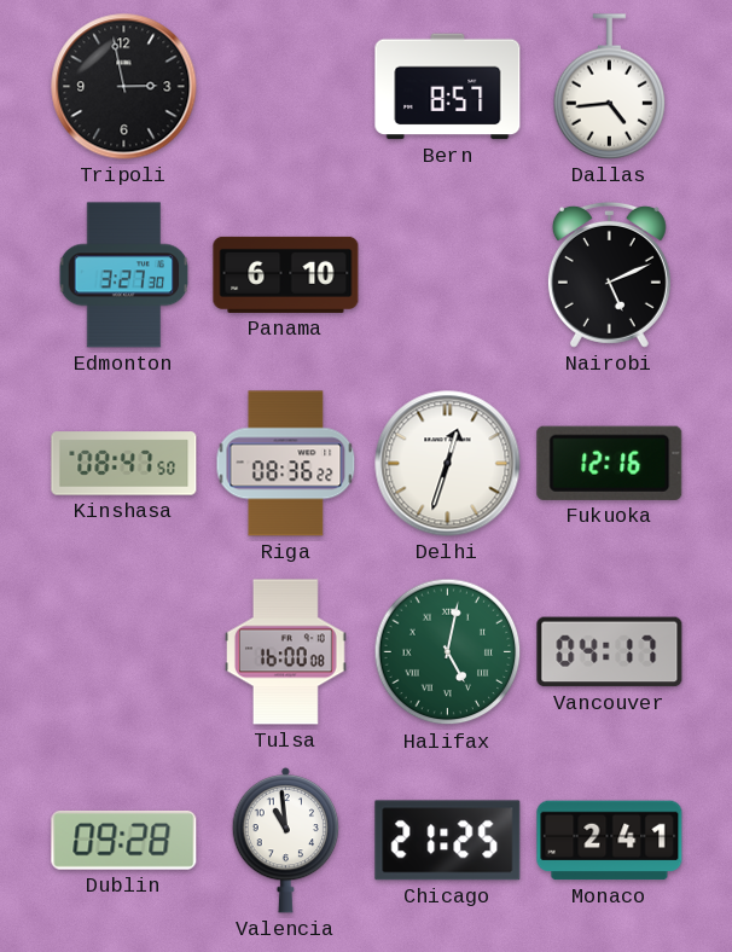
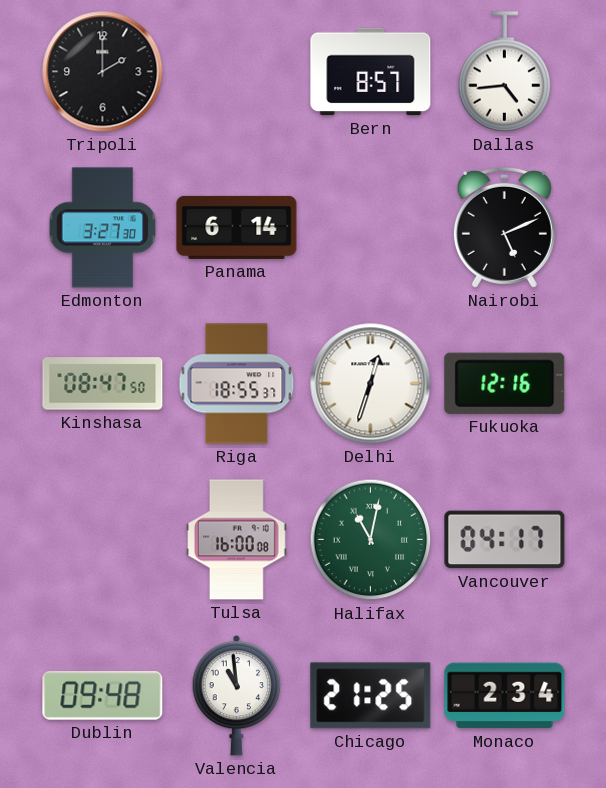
Tripoli: 2:58 -> 2:00 (103, 72)
Panama: 6:10 -> 6:14 (237, 227)
Riga: 08:36 -> 18:55 (237, 384)
Halifax: 5:02 -> 11:02 (371, 540)
Dublin: 09:28 -> 09:48 (103, 695)
Monaco: 2:41 -> 2:34 (505, 696)
